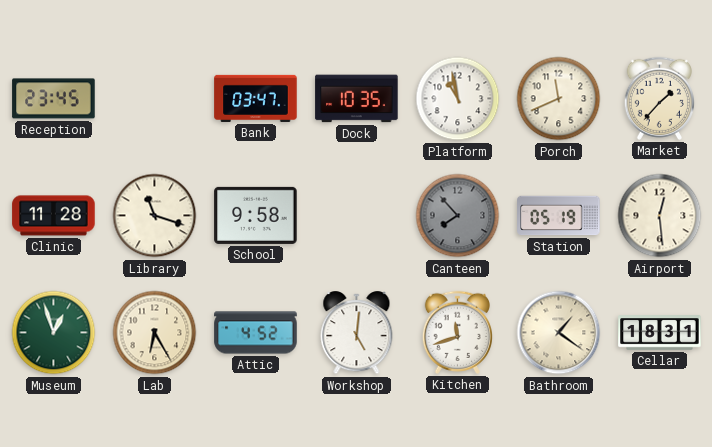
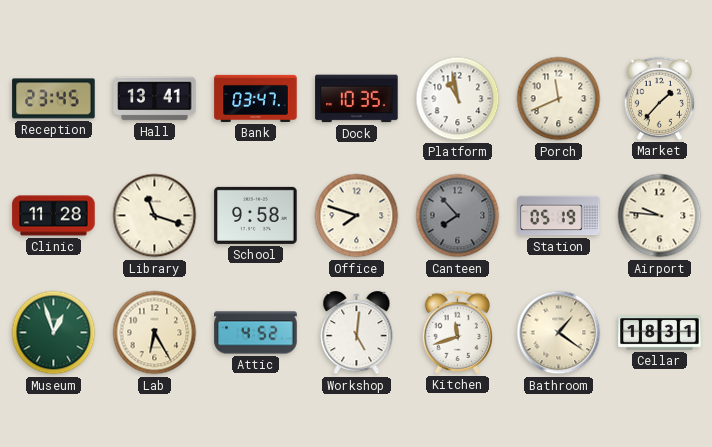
Hall: none -> 13:41 (155, 99)
Office: none -> 7:48 (357, 216)
Airport: 12:29 -> 9:46 (660, 216)
